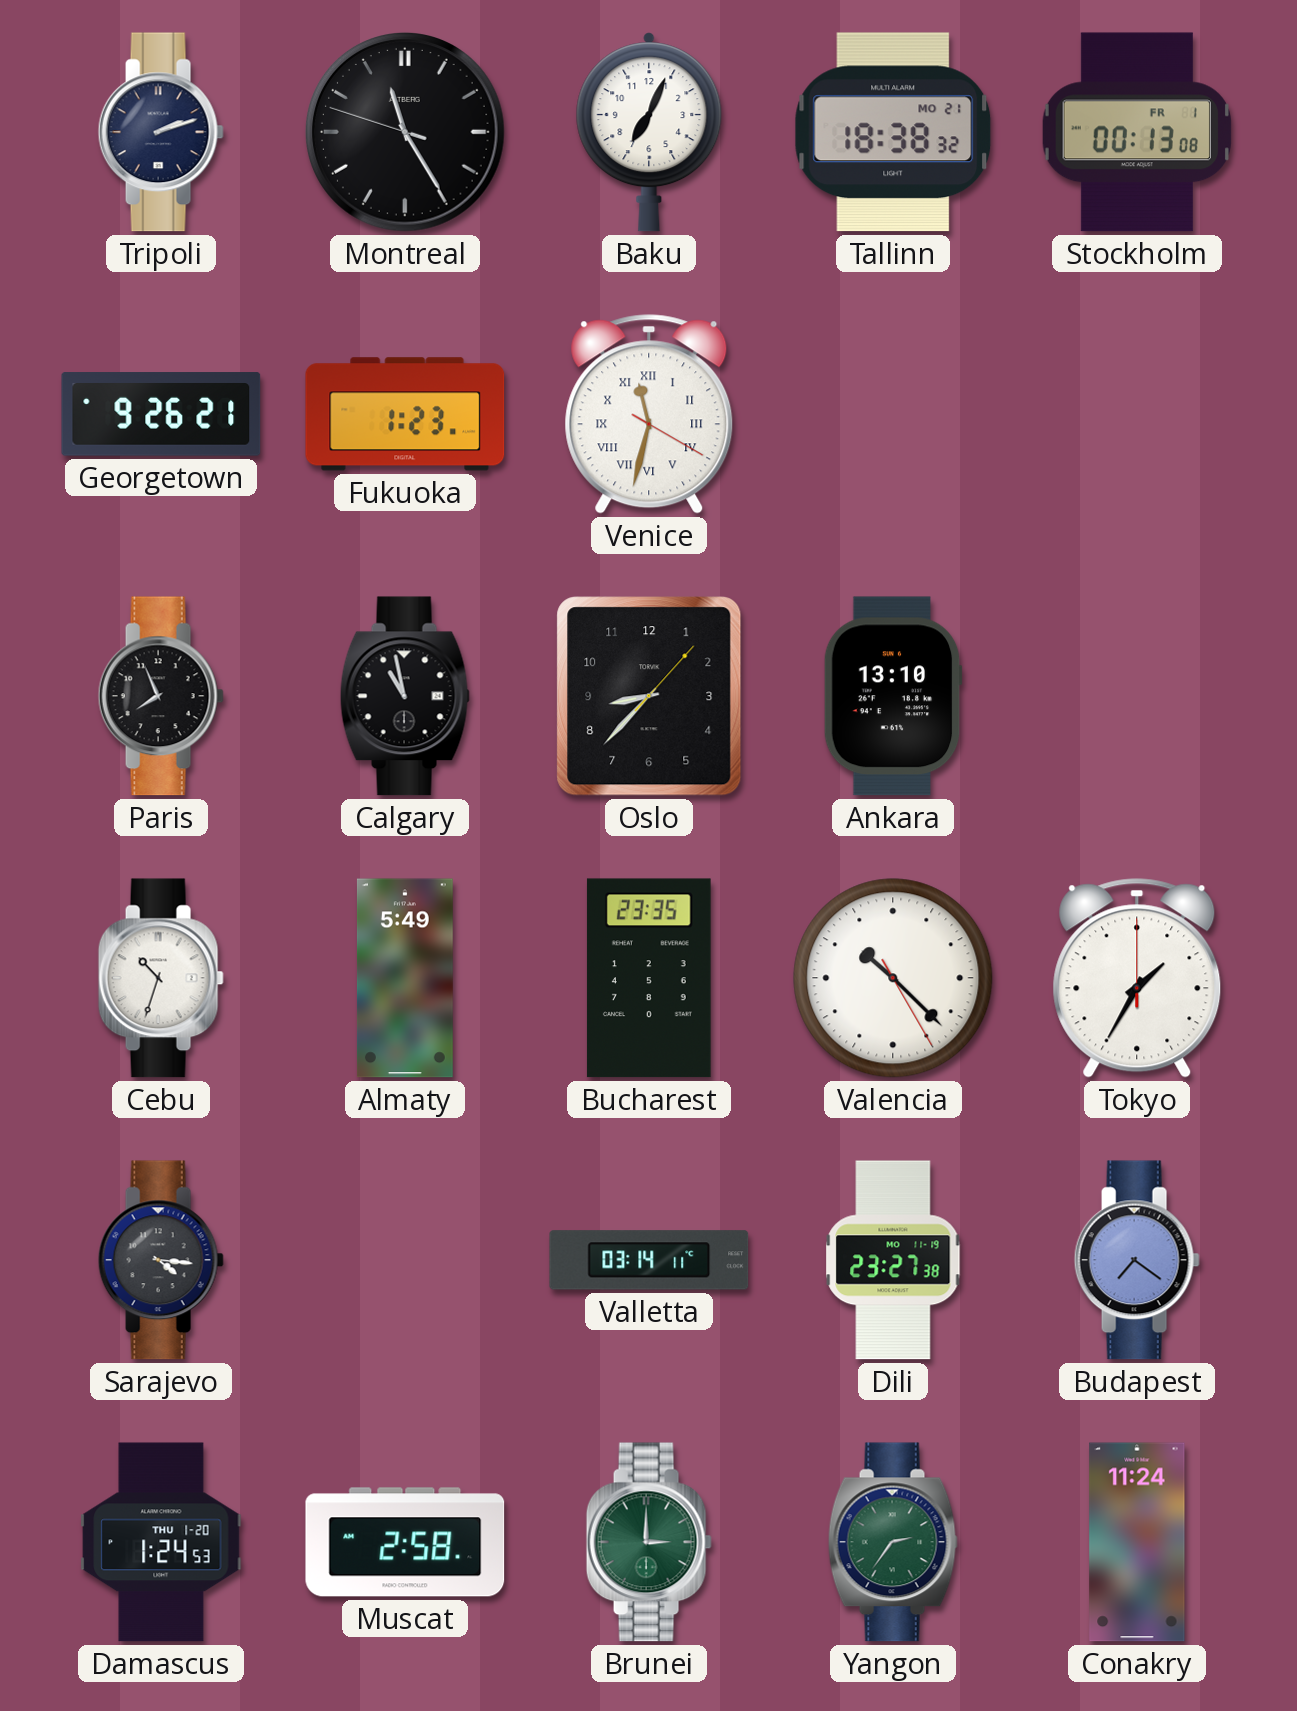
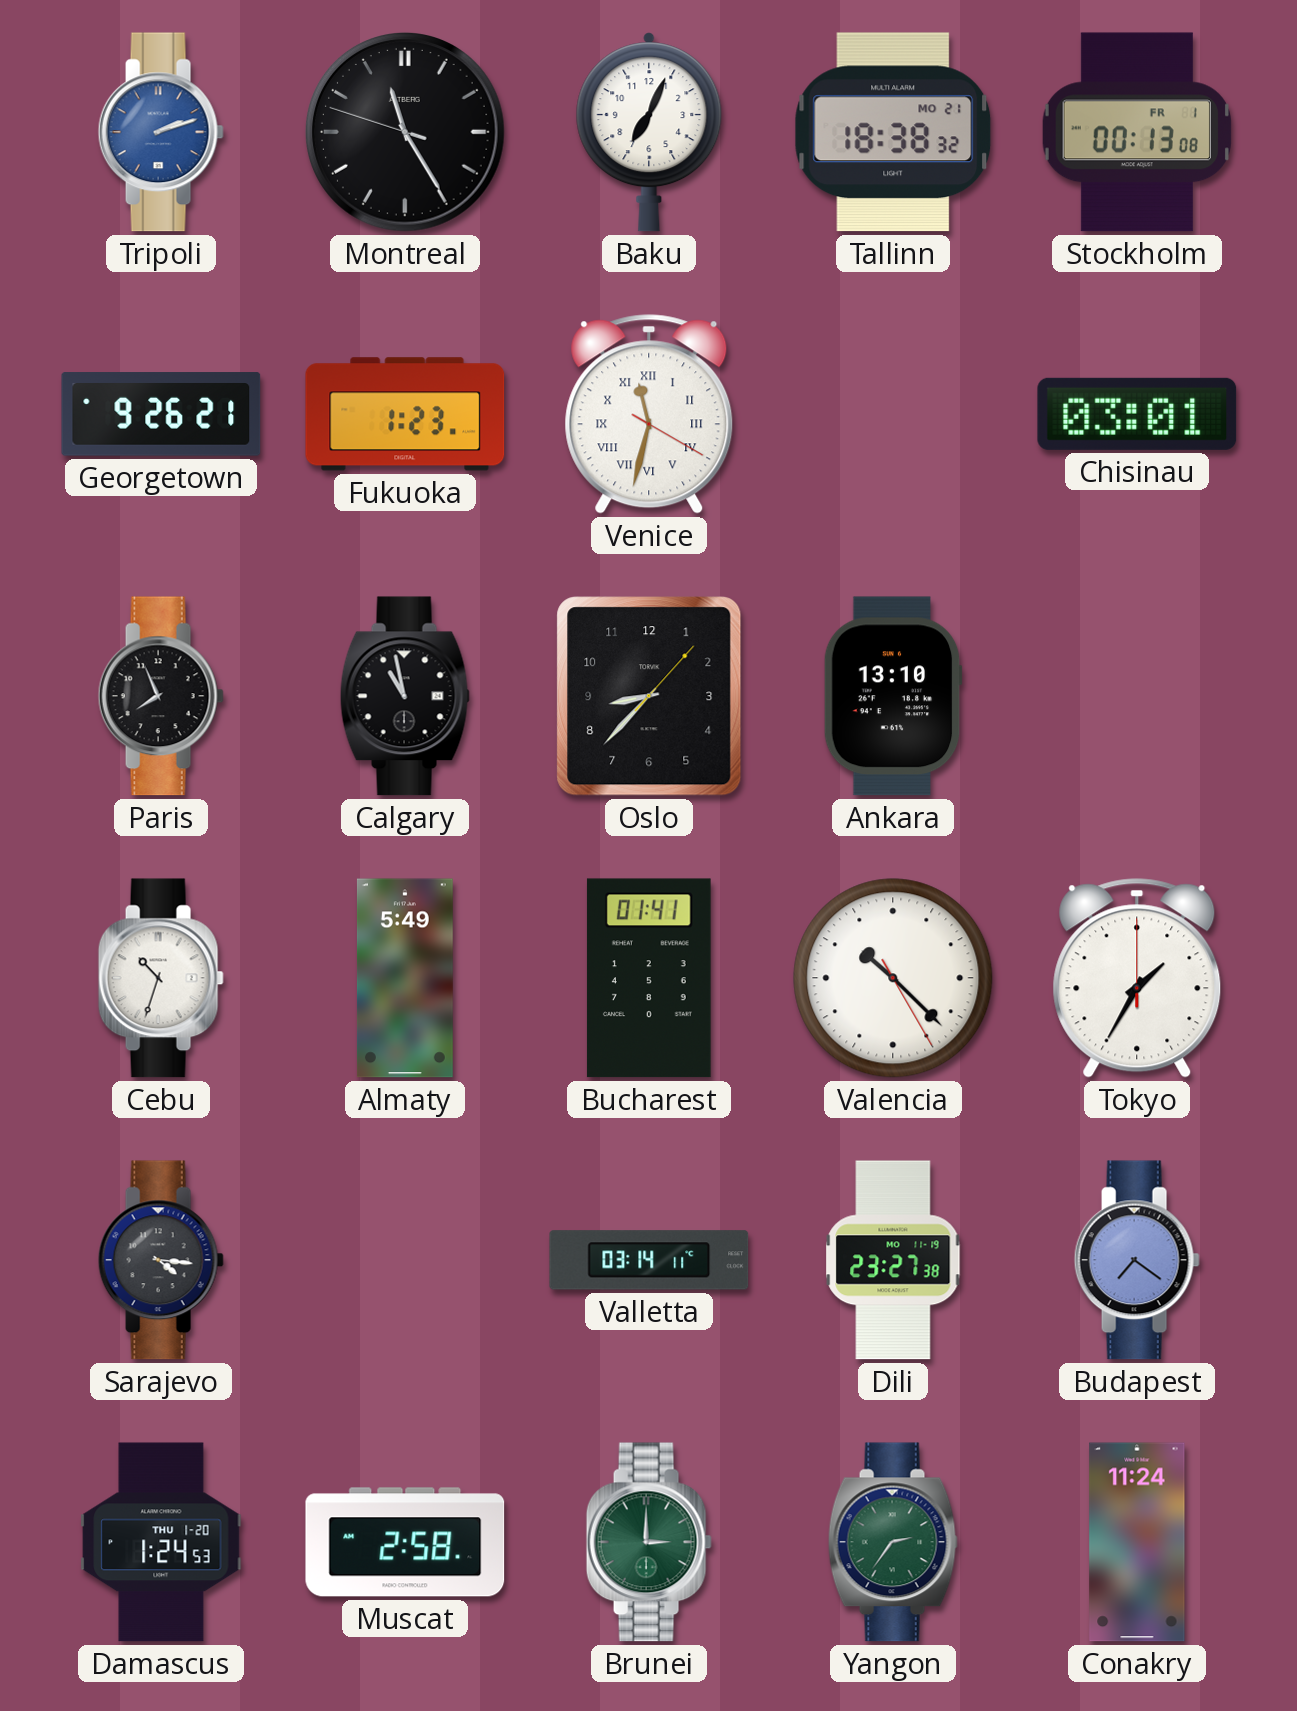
Tripoli dial: navy -> blue (161, 132)
Chisinau: none -> 03:01 (1137, 414)
Bucharest: 23:35 -> 01:41 (649, 978)
